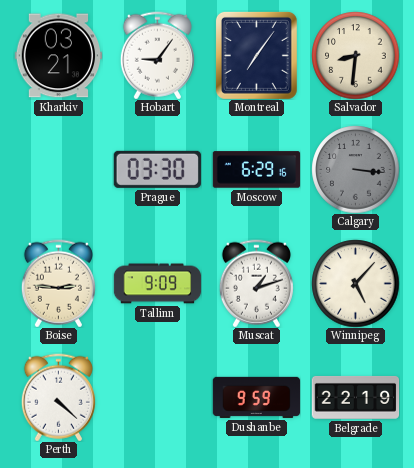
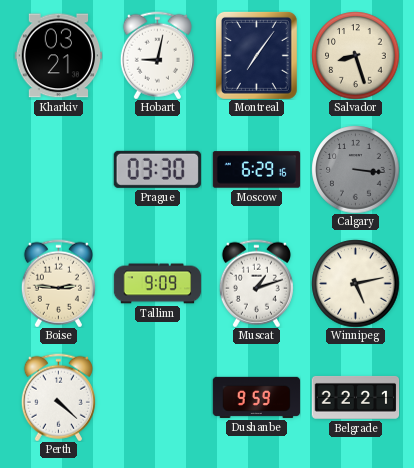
Hobart: 9:06 -> 9:02 (157, 55)
Salvador: 8:31 -> 8:27 (355, 55)
Winnipeg: 5:07 -> 5:13 (355, 283)
Belgrade: 22:19 -> 22:21 (355, 397)
